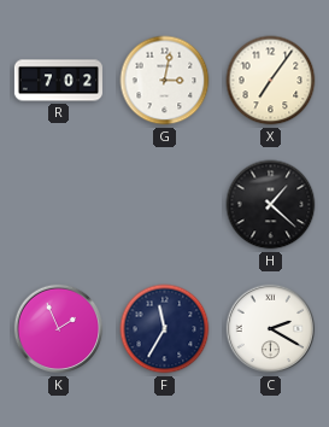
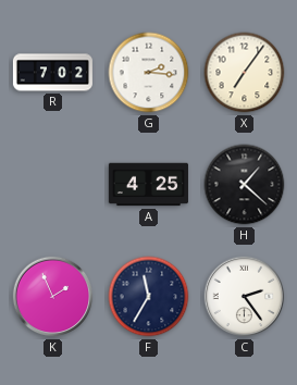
G: 3:02 -> 2:16 (149, 73)
A: none -> 4:25 (148, 185)
C: 2:20 -> 2:24 (245, 297)
